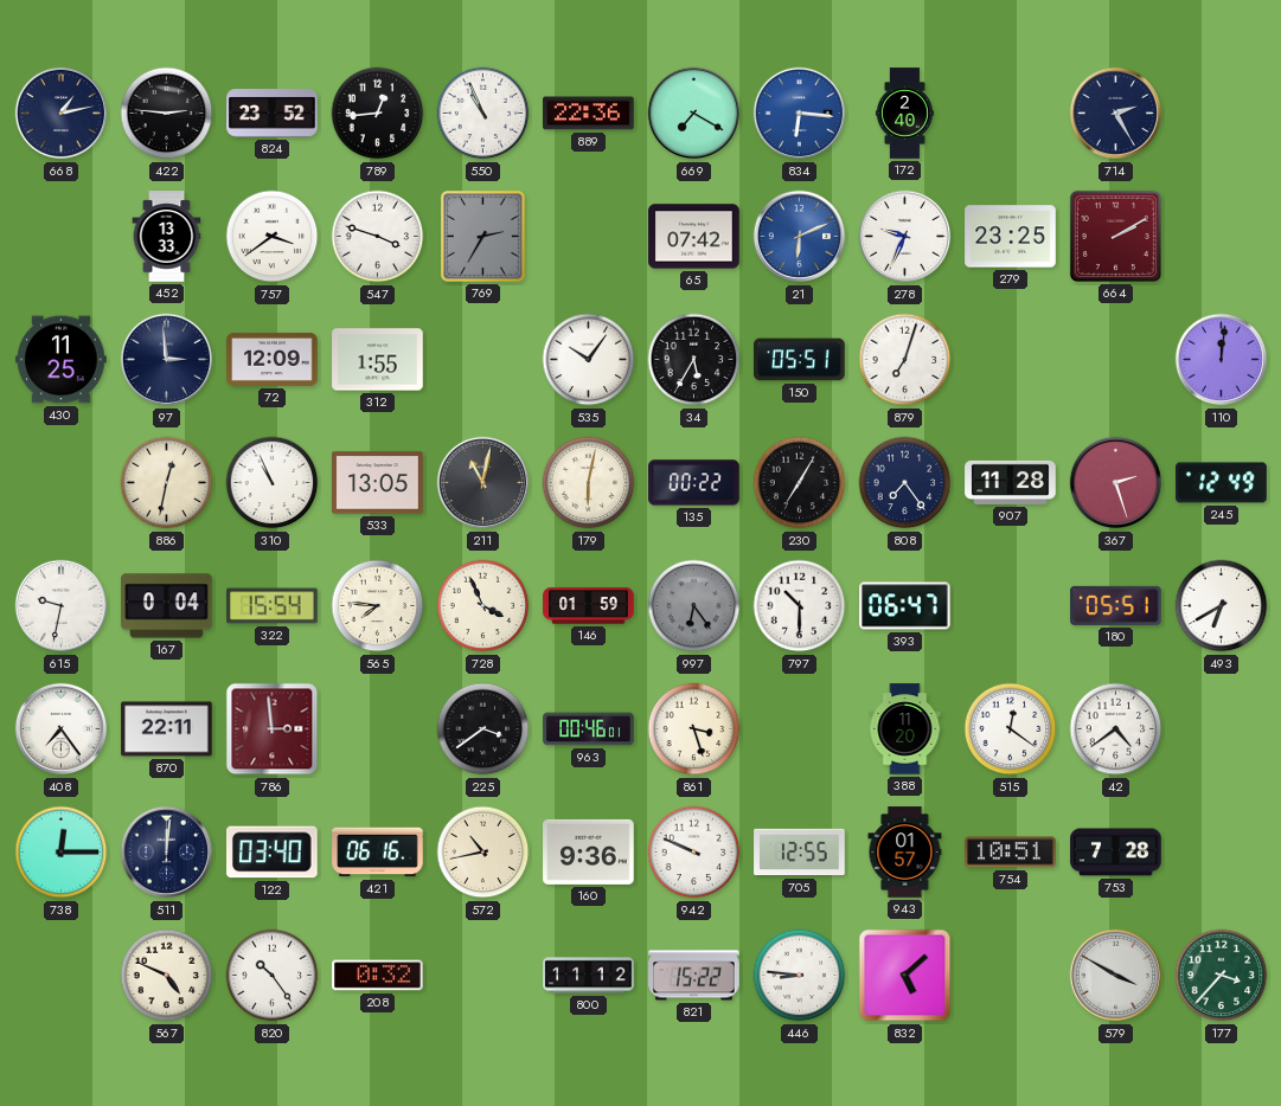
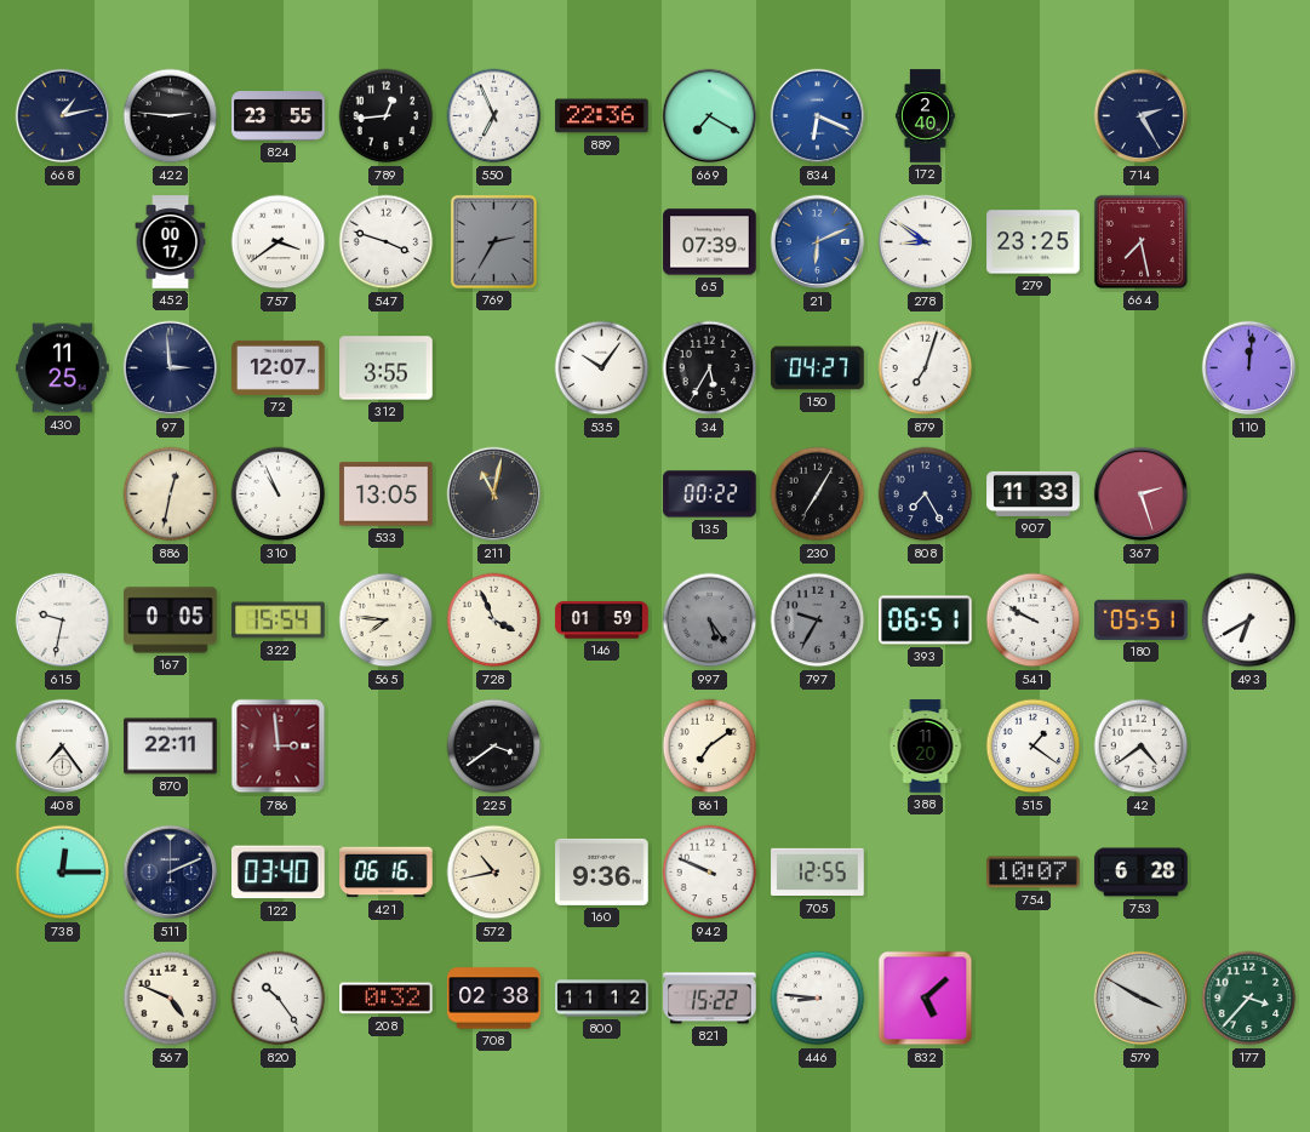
824: 23:52 -> 23:55 (279, 116)
550: 10:56 -> 6:56 (494, 116)
834: 6:16 -> 6:19 (818, 116)
452: 13:33 -> 00:17 (171, 242)
65: 07:42 -> 07:39 (710, 242)
278: 9:34 -> 8:51 (926, 242)
664: 2:10 -> 7:28 (1140, 241)
72: 12:09 -> 12:07 (279, 367)
312: 1:55 -> 3:55 (387, 368)
150: 05:51 -> 04:27 (818, 368)
179: 6:02 -> none (589, 483)
808: 7:24 -> 7:25 (926, 494)
907: 11:28 -> 11:33 (1034, 493)
245: 12:49 -> none (1222, 483)
167: 0:04 -> 0:05 (171, 621)
997: 6:24 -> 5:24 (710, 621)
797: 10:30 -> 9:35 (818, 621)
797 dial: white -> grey (818, 621)
393: 06:47 -> 06:51 (926, 621)
541: none -> 9:50 (1034, 621)
963: 00:46 -> none (589, 729)
861: 3:27 -> 7:09 (710, 747)
515: 12:21 -> 1:21 (1034, 747)
511: 12:01 -> 2:11 (171, 873)
943: 01:57 -> none (905, 853)
754: 10:51 -> 10:07 (1034, 873)
753: 7:28 -> 6:28 (1142, 873)
708: none -> 02:38 (494, 999)
